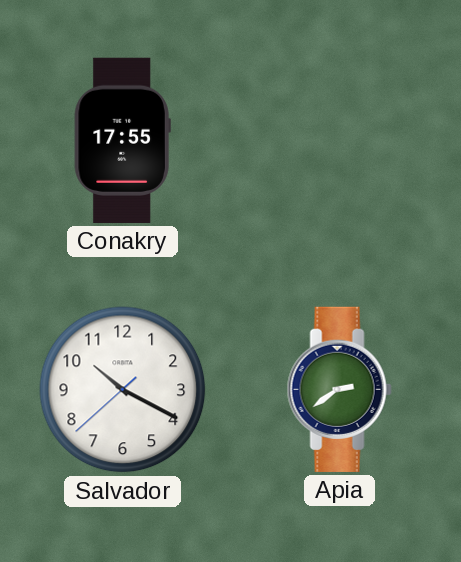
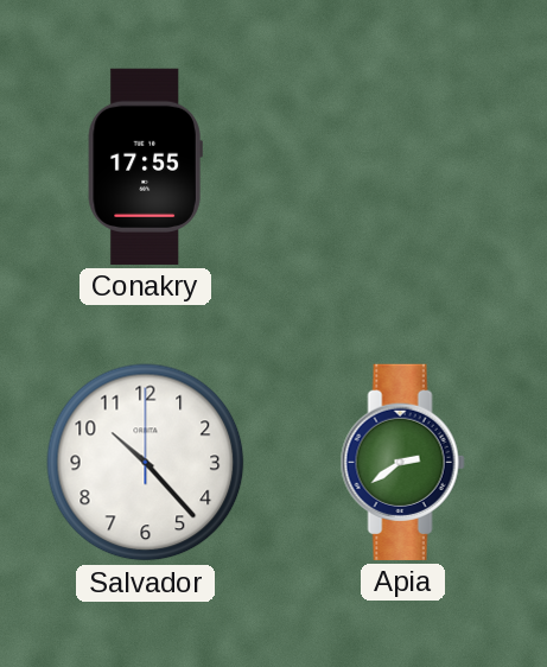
Salvador: 10:19 -> 10:23 (146, 463)
